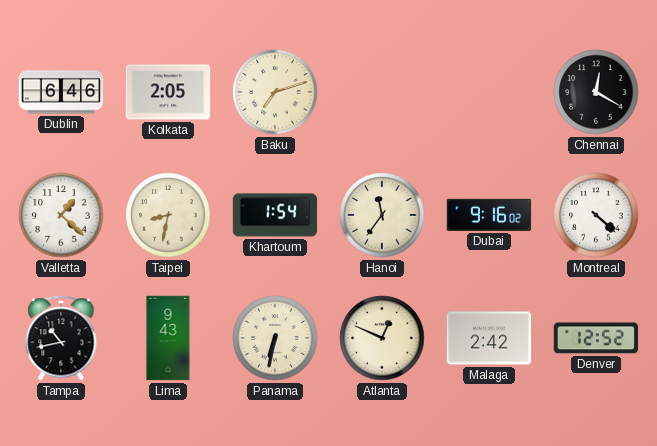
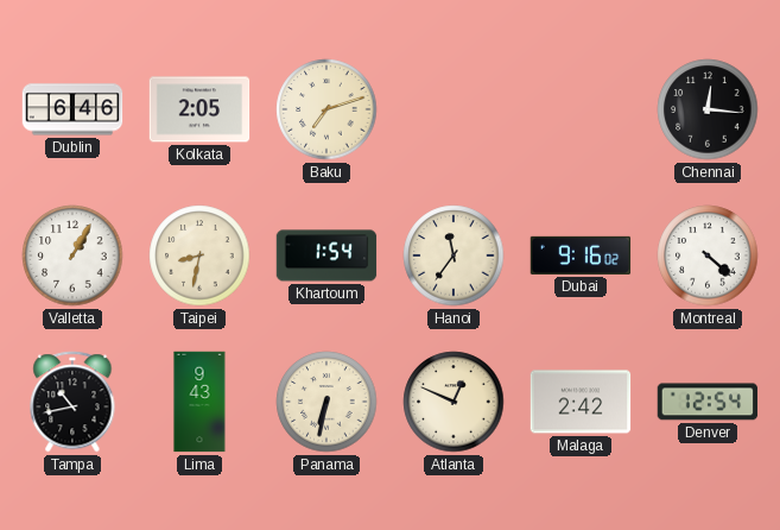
Chennai: 12:20 -> 12:16 (708, 109)
Valletta: 1:22 -> 1:05 (72, 255)
Denver: 12:52 -> 12:54 (708, 402)
